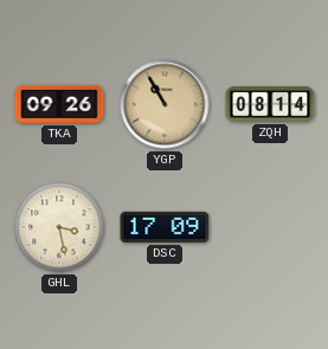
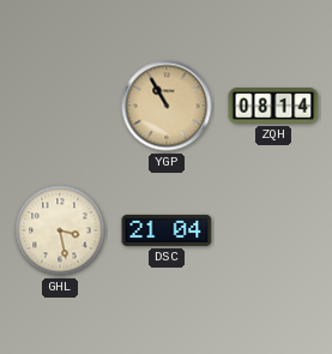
TKA: 09:26 -> none (59, 104)
DSC: 17:09 -> 21:04 (167, 230)
